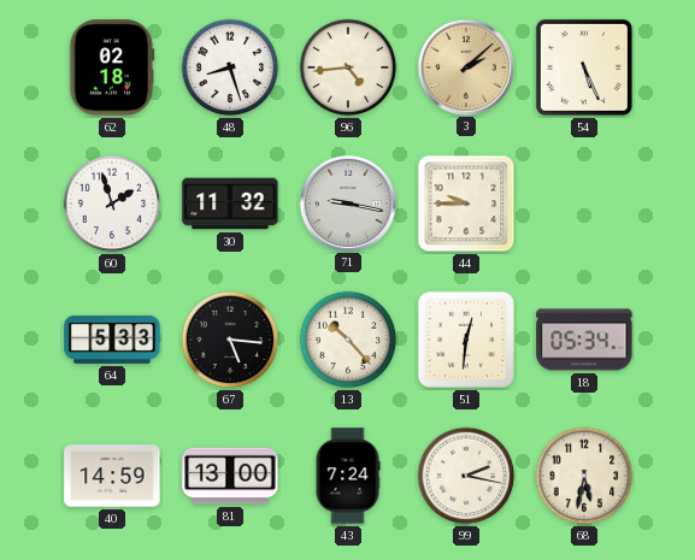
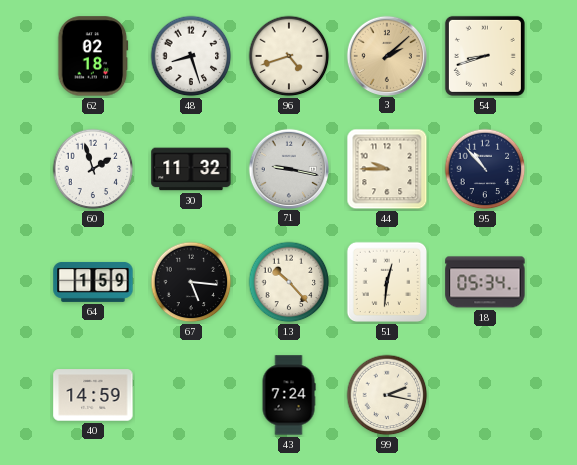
96: 4:44 -> 4:42 (289, 56)
54: 5:26 -> 8:42 (485, 56)
95: none -> 10:53 (485, 169)
64: 5:33 -> 1:59 (93, 282)
81: 13:00 -> none (230, 476)
68: 5:32 -> none (584, 476)
